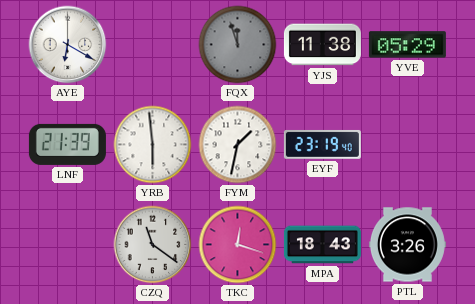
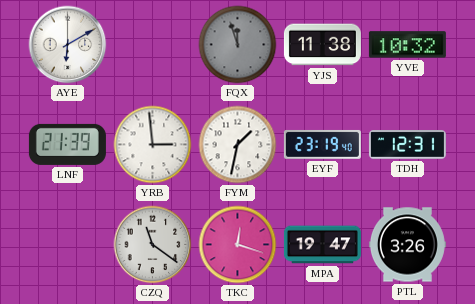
AYE: 6:20 -> 6:10 (68, 45)
YVE: 05:29 -> 10:32 (407, 45)
YRB: 5:59 -> 2:59 (153, 145)
TDH: none -> 12:31 (407, 145)
MPA: 18:43 -> 19:47 (322, 245)
